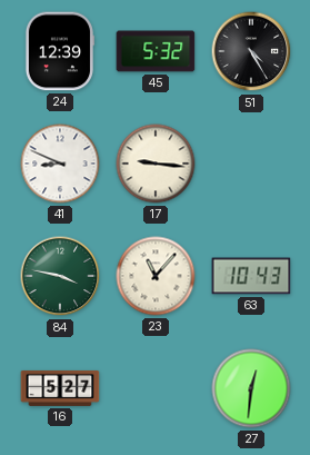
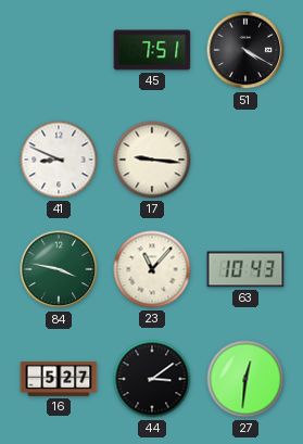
24: 12:39 -> none (59, 51)
45: 5:32 -> 7:51 (152, 50)
51: 4:25 -> 4:20 (245, 50)
44: none -> 3:09 (152, 379)
